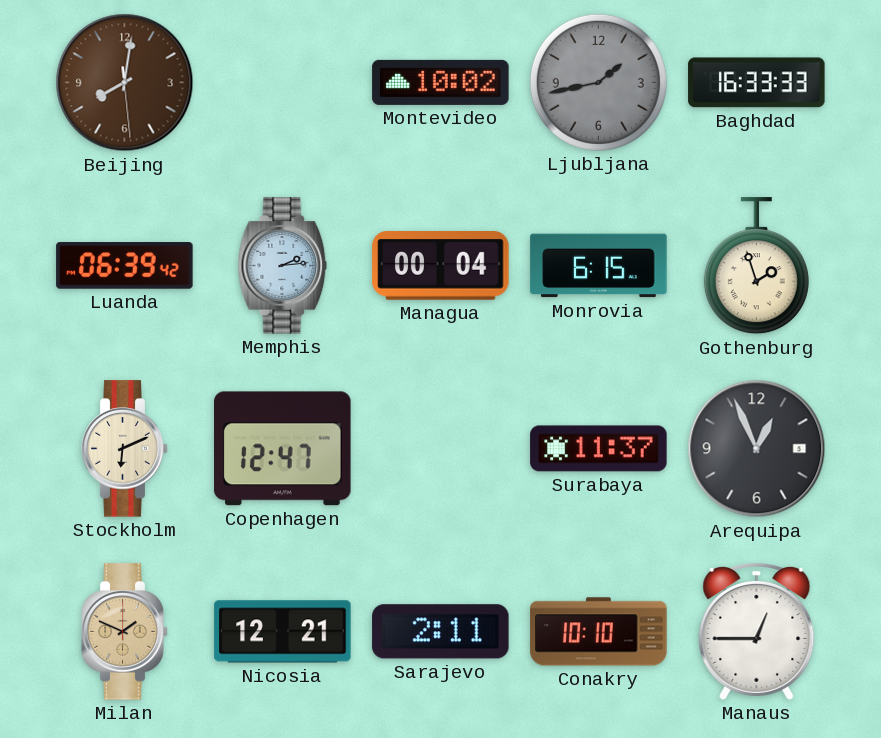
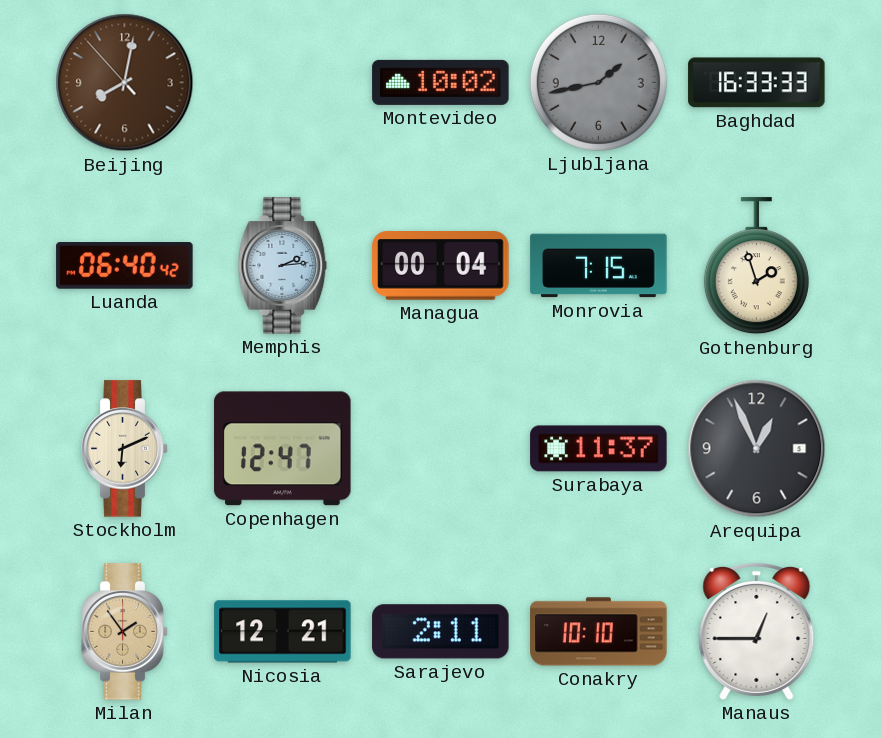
Beijing: 8:01:29 -> 8:01:53 (125, 83)
Luanda: 06:39 -> 06:40 (125, 266)
Monrovia: 6:15 -> 7:15 (599, 266)
Milan: 1:49 -> 1:54 (125, 632)
